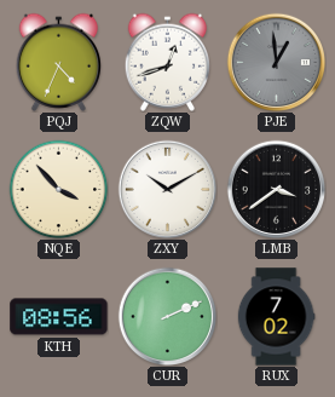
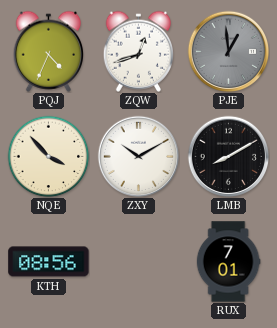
LMB: 3:39 -> 8:10 (228, 156)
CUR: 2:11 -> none (167, 316)
RUX: 7:02 -> 7:01 (228, 262)
